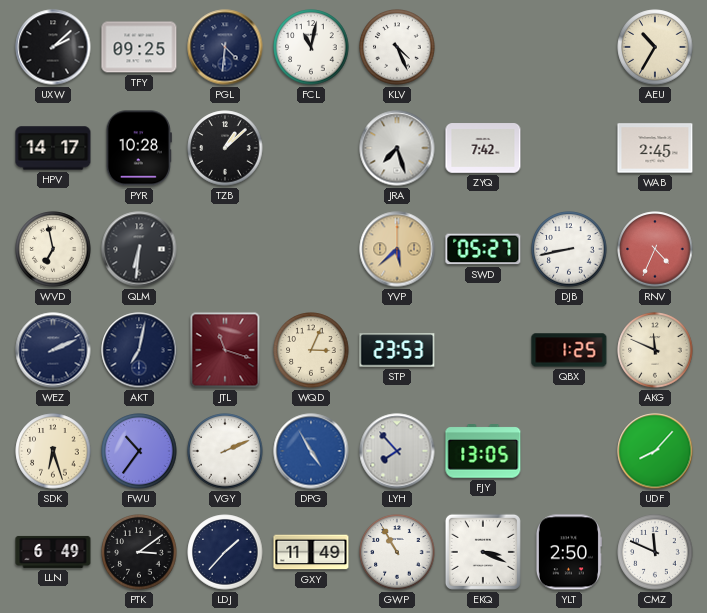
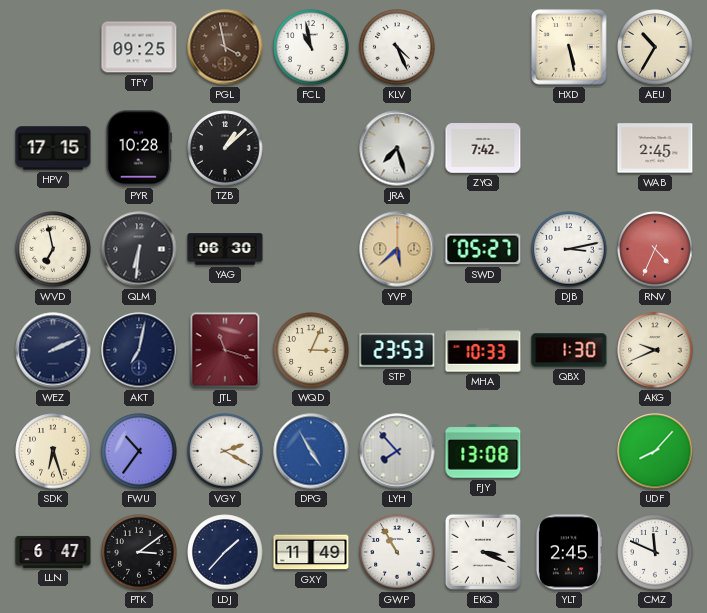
UXW: 2:08 -> none (53, 47)
PGL: 4:31 -> 3:58 (225, 47)
PGL dial: navy -> brown (225, 47)
FCL: 11:02 -> 10:58 (311, 47)
HXD: none -> 5:28 (569, 47)
HPV: 14:17 -> 17:15 (53, 148)
YAG: none -> 06:30 (225, 249)
DJB: 8:43 -> 3:13 (569, 249)
MHA: none -> 10:33 (483, 350)
QBX: 1:25 -> 1:30 (569, 350)
AKG: 11:49 -> 9:41 (655, 350)
VGY: 2:11 -> 2:20 (225, 451)
FJY: 13:05 -> 13:08 (483, 451)
LLN: 6:49 -> 6:47 (53, 552)
YLT: 2:50 -> 2:45 (568, 552)
